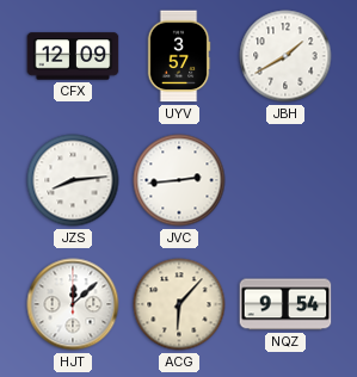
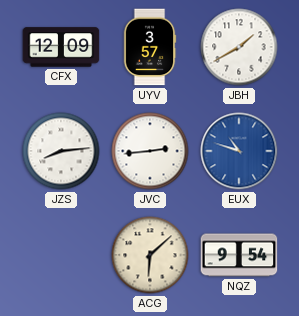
EUX: none -> 10:48 (239, 151)
HJT: 12:08 -> none (73, 304)
ACG: 6:07 -> 6:08 (150, 255)
